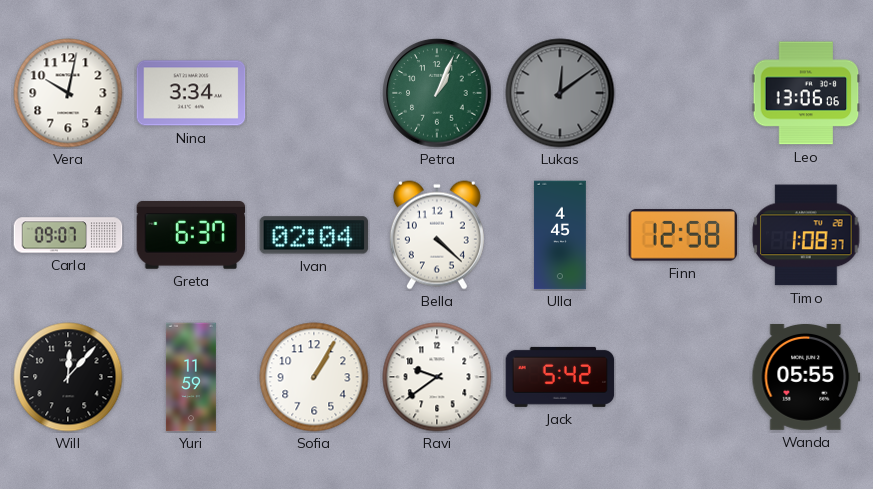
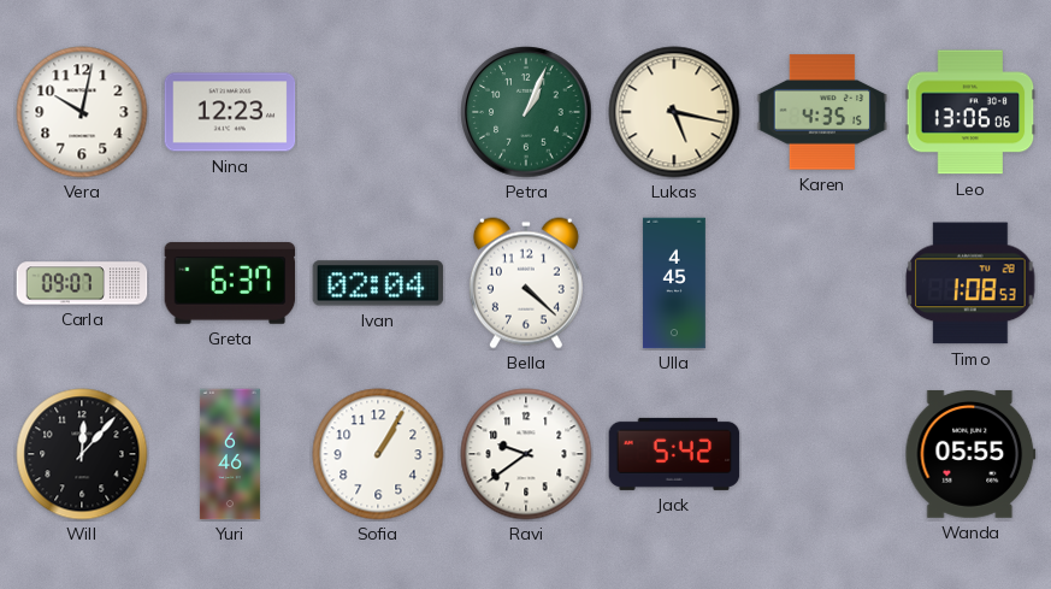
Nina: 3:34 -> 12:23 (230, 112)
Lukas: 12:09 -> 5:17 (674, 112)
Lukas dial: grey -> cream (674, 112)
Karen: none -> 4:35 (822, 112)
Finn: 12:58 -> none (683, 235)
Timo: 1:08:37 -> 1:08:53 (970, 283)
Yuri: 11:59 -> 6:46 (230, 454)
